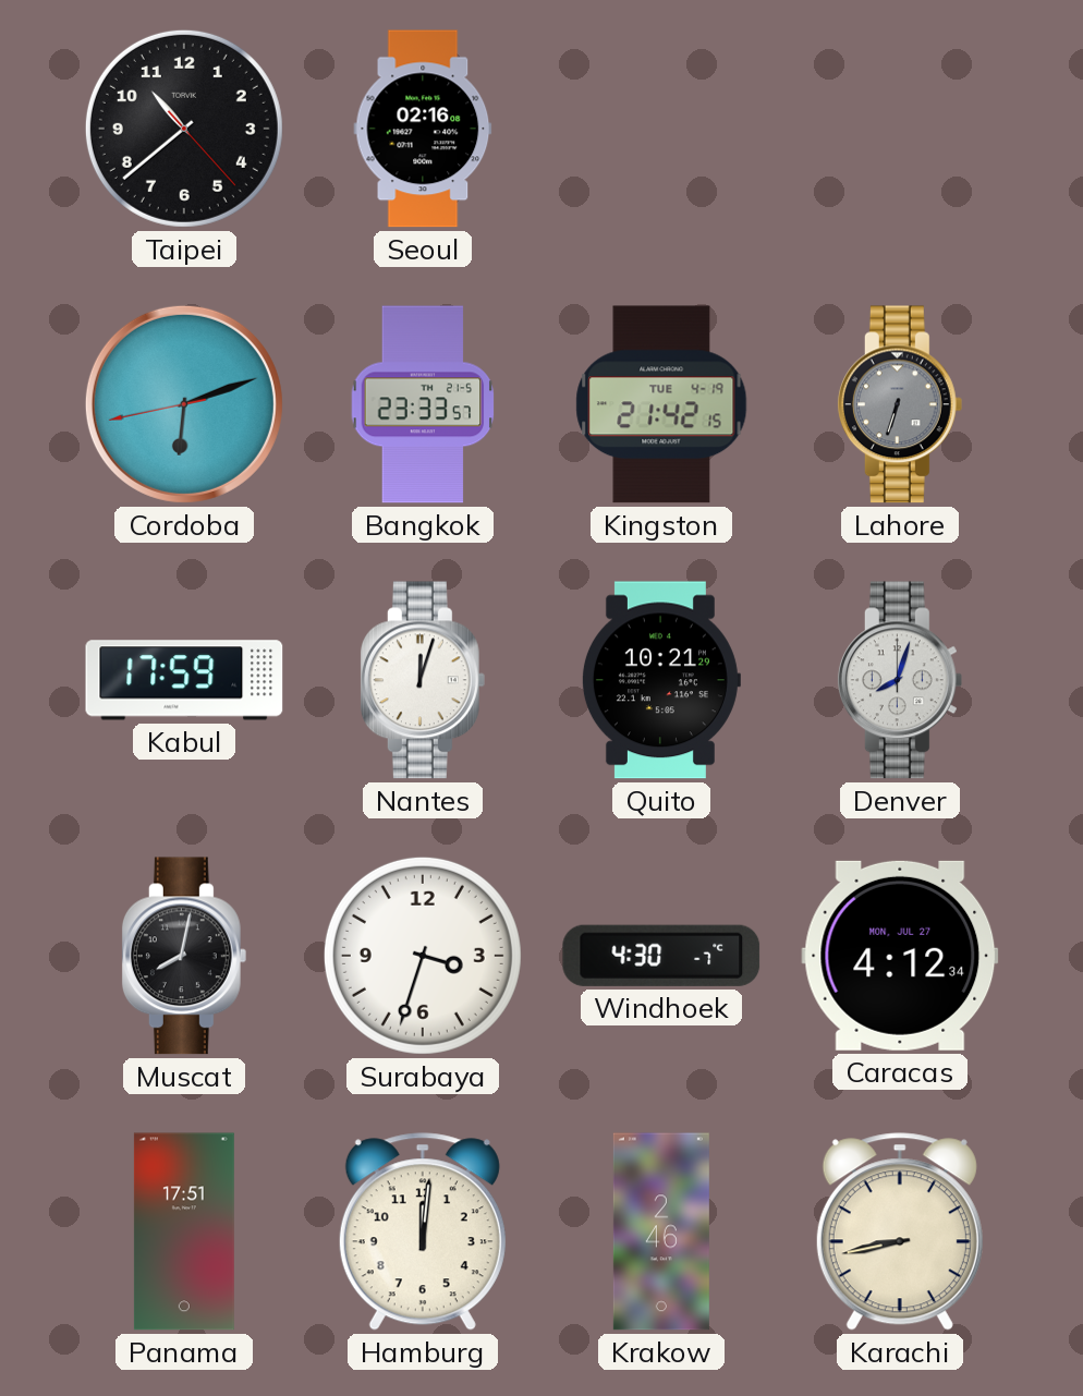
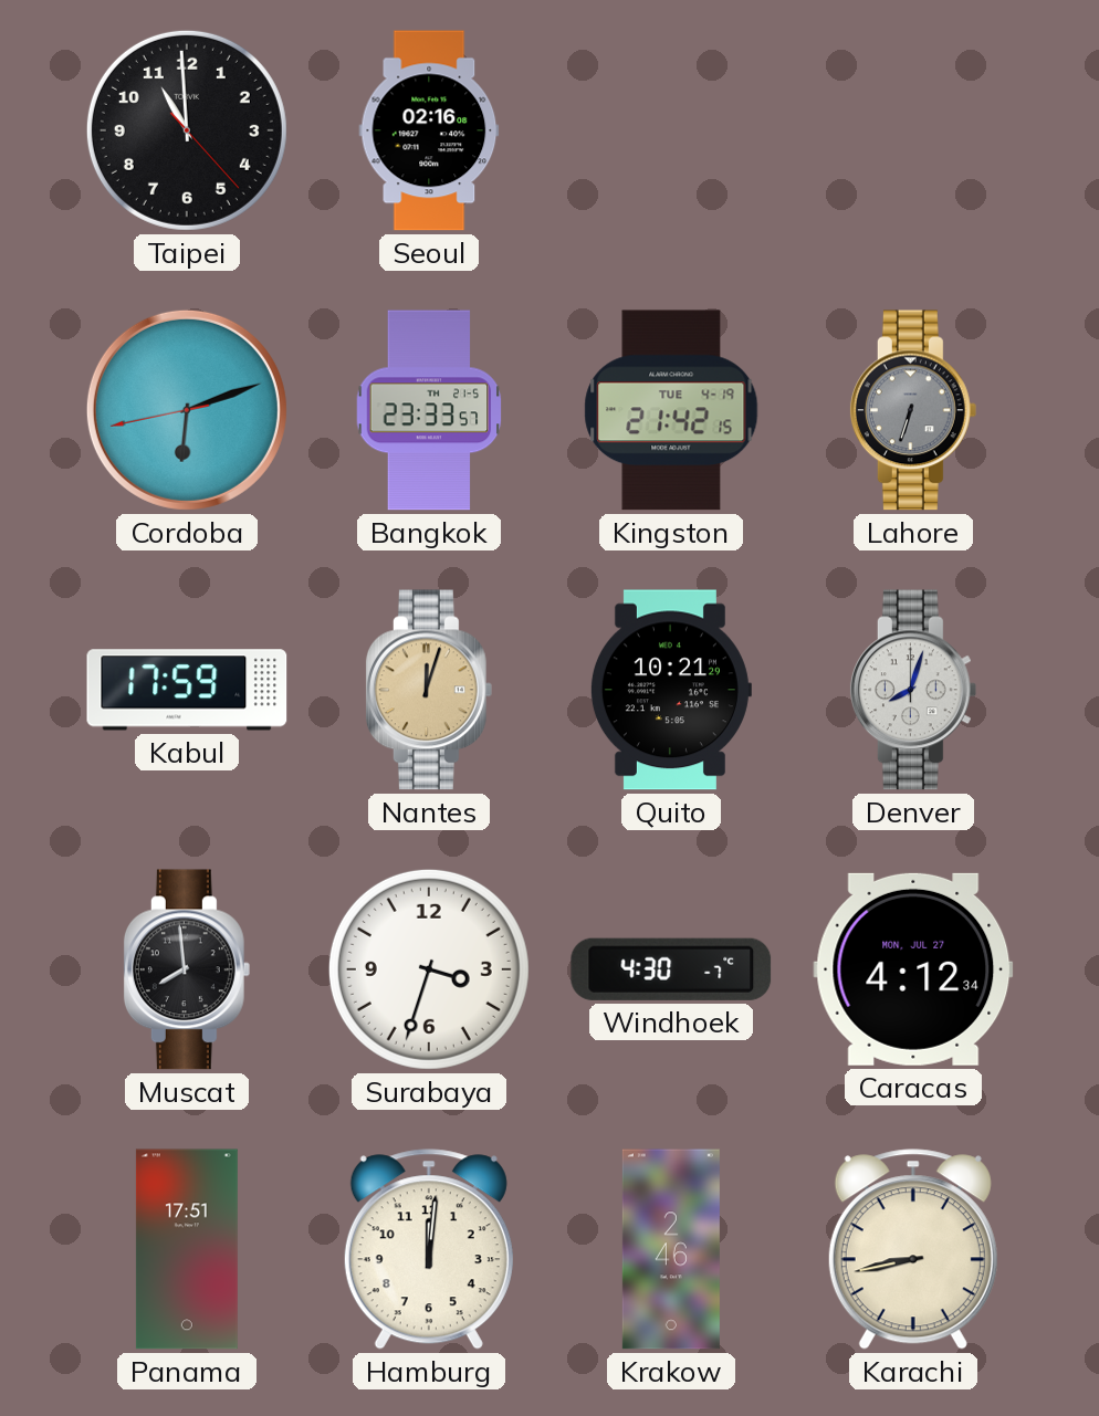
Taipei: 10:38 -> 10:59 (187, 130)
Nantes dial: white -> champagne (429, 690)
Muscat: 8:02 -> 7:59 (187, 969)
